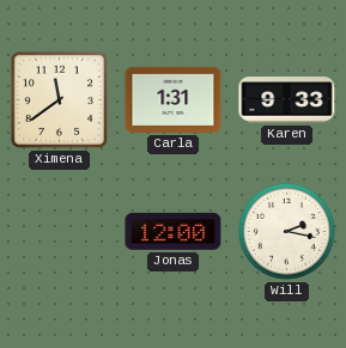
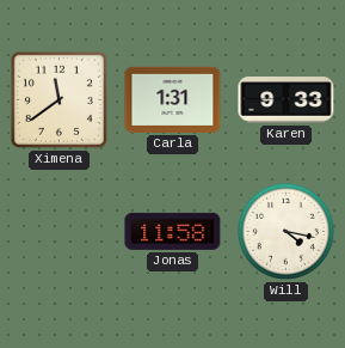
Jonas: 12:00 -> 11:58 (173, 231)
Will: 2:17 -> 4:17 (285, 231)
